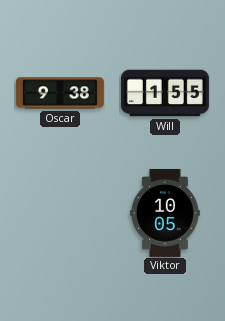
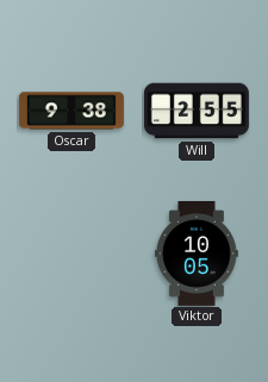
Will: 1:55 -> 2:55 (197, 111)
